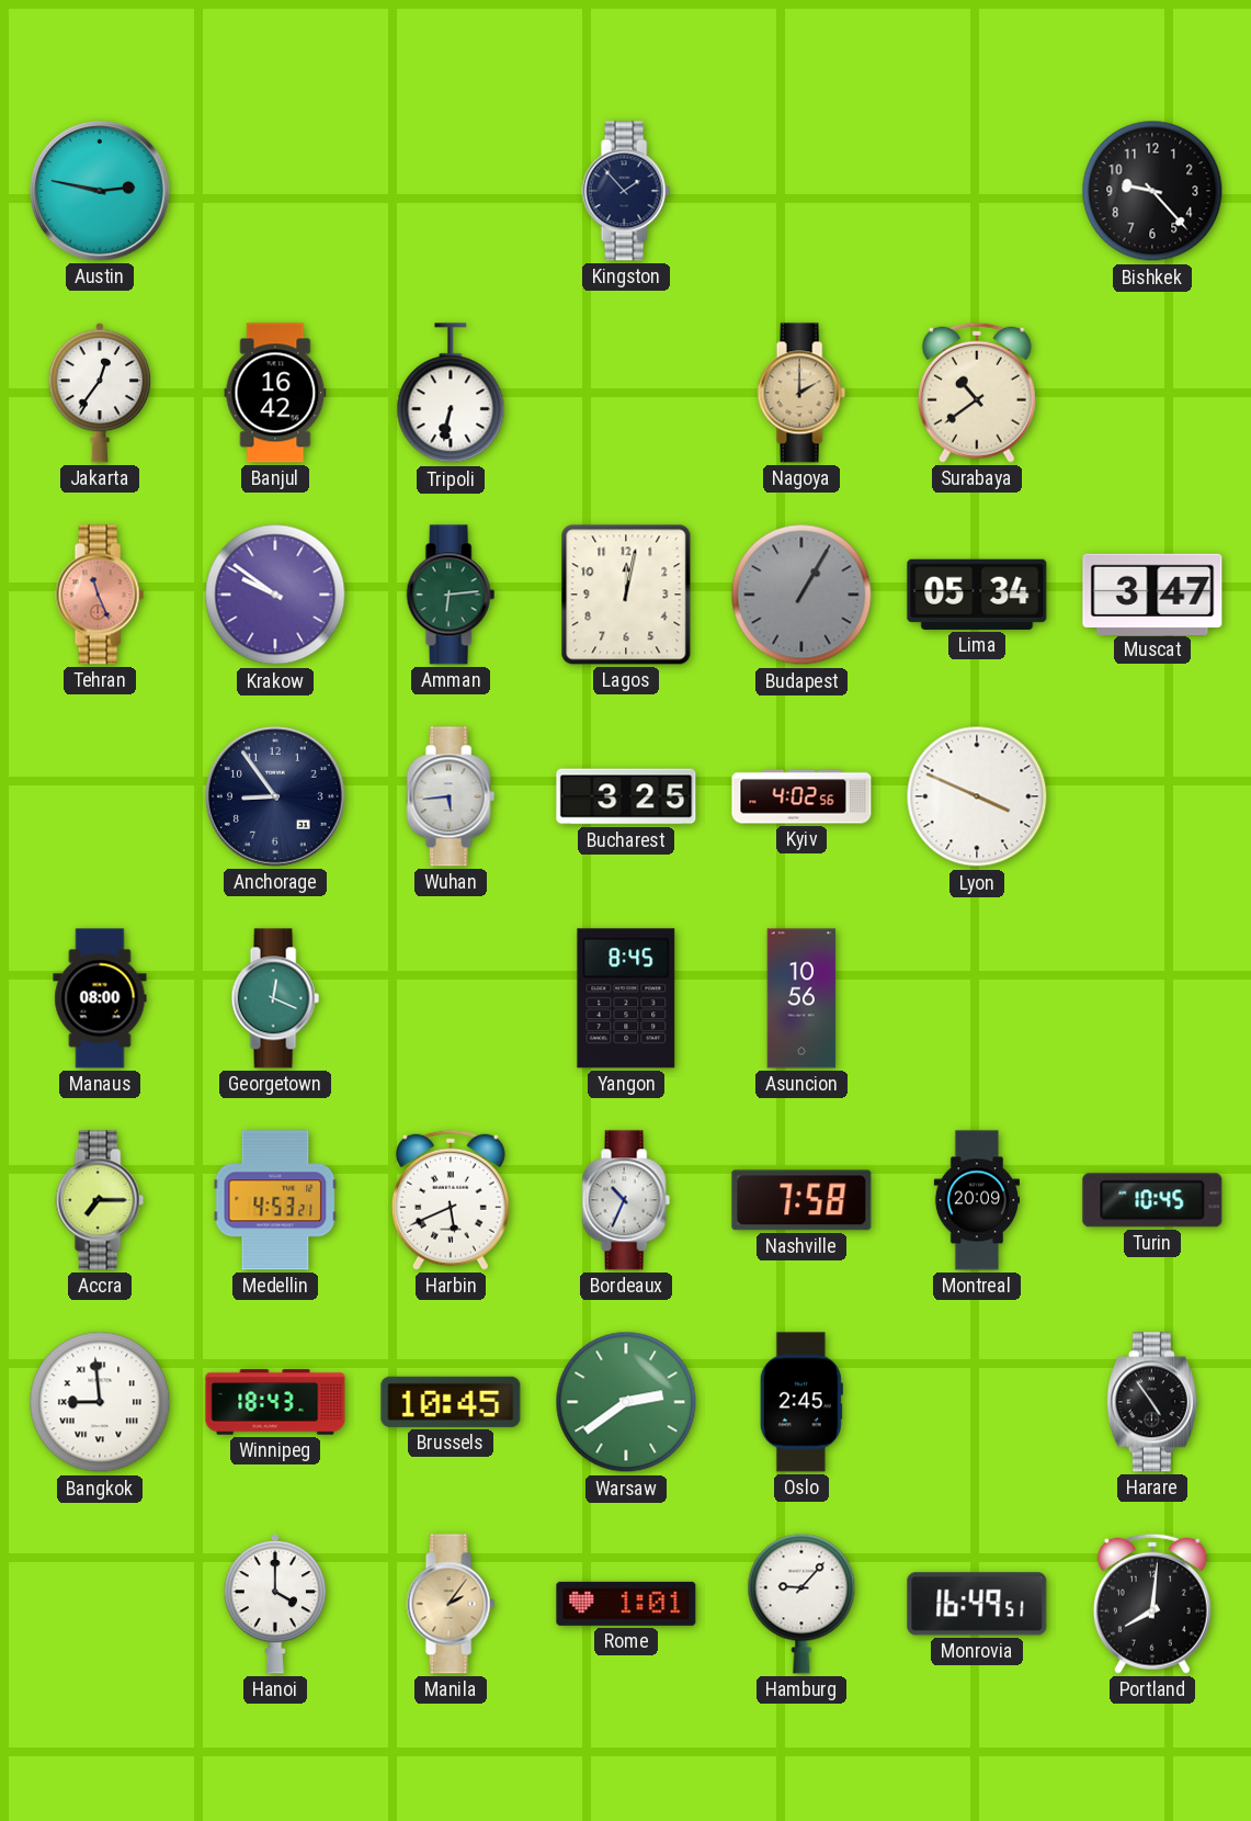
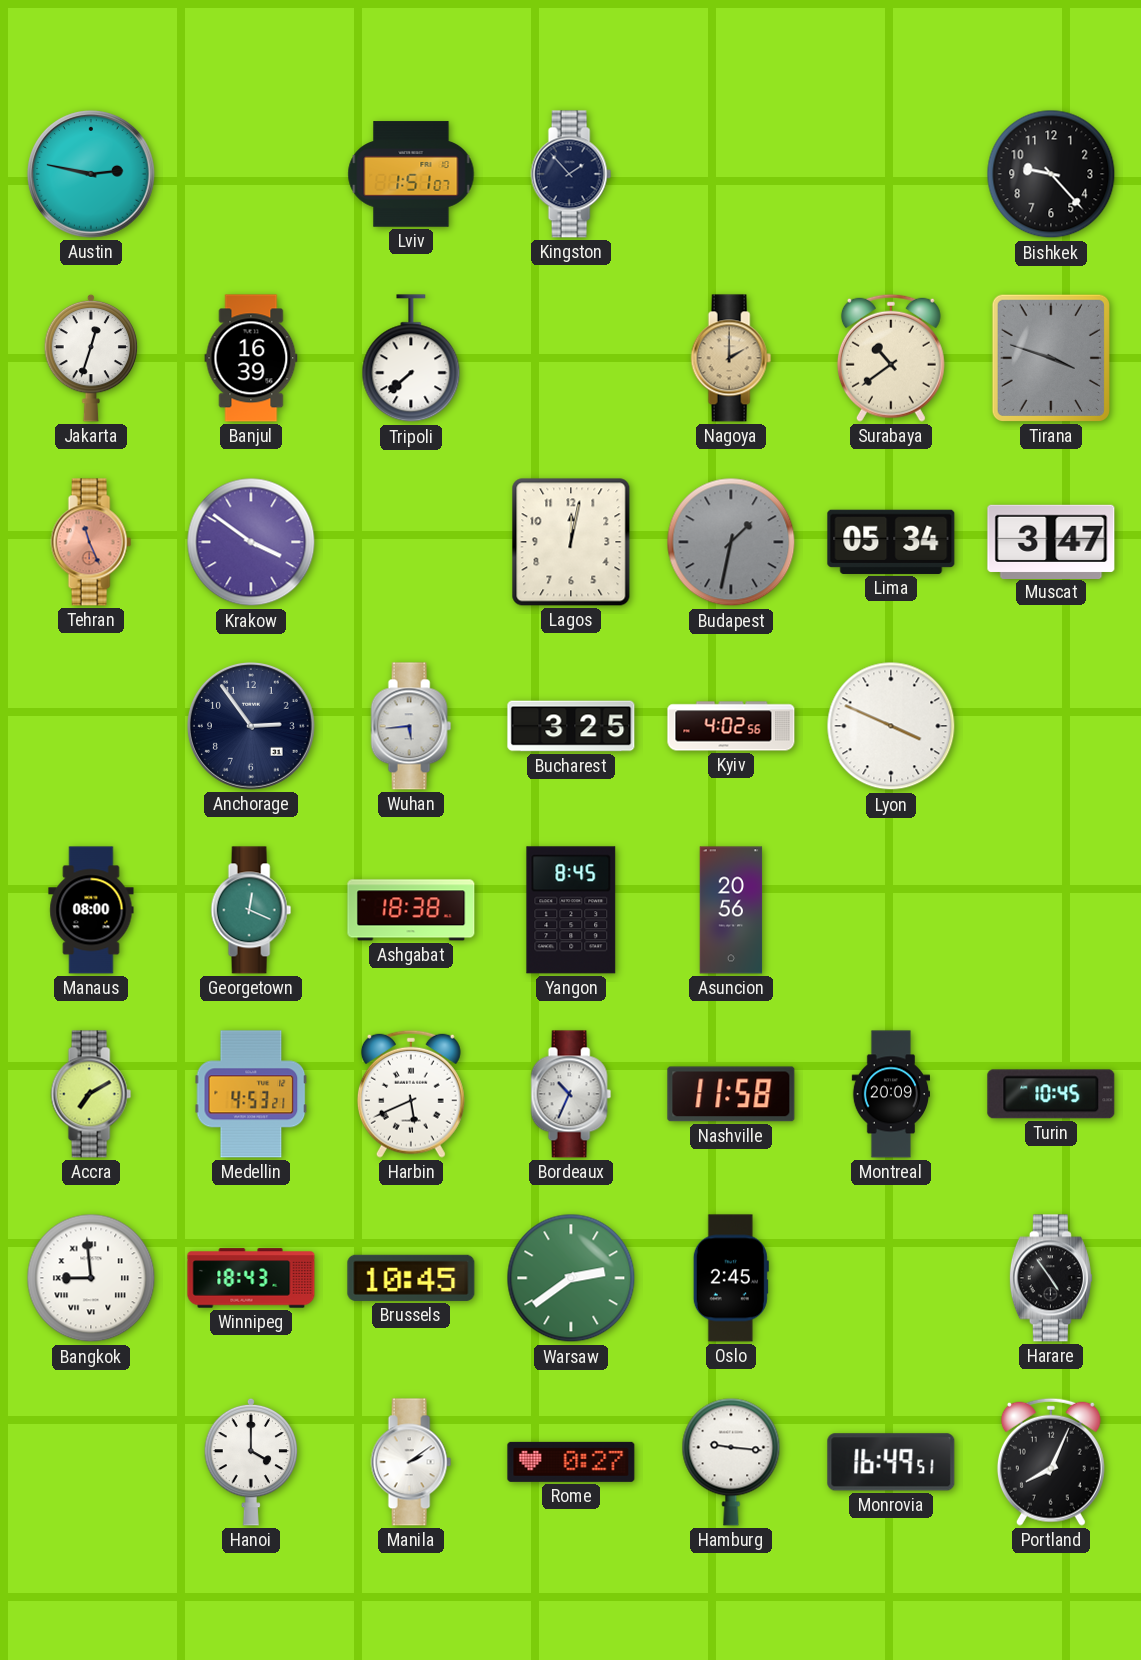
Lviv: none -> 1:51 (411, 174)
Jakarta: 12:36 -> 12:33 (91, 358)
Banjul: 16:42 -> 16:39 (251, 358)
Tripoli: 6:32 -> 7:38 (411, 359)
Tirana: none -> 3:48 (1051, 358)
Krakow: 9:51 -> 3:51 (251, 542)
Amman: 6:14 -> none (451, 595)
Budapest: 1:05 -> 1:32 (731, 542)
Anchorage: 8:54 -> 2:54 (251, 726)
Ashgabat: none -> 18:38 (411, 910)
Asuncion: 10:56 -> 20:56 (731, 910)
Accra: 7:15 -> 7:10 (91, 1094)
Nashville: 7:58 -> 11:58 (731, 1094)
Manila: 2:06 -> 2:09 (411, 1462)
Manila dial: champagne -> white (411, 1462)
Rome: 1:01 -> 0:27 (571, 1462)
Hamburg: 9:07 -> 9:16 (731, 1462)
Portland: 8:01 -> 8:04 (1051, 1462)
